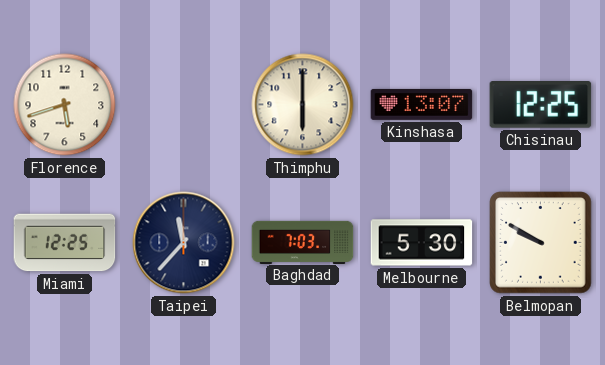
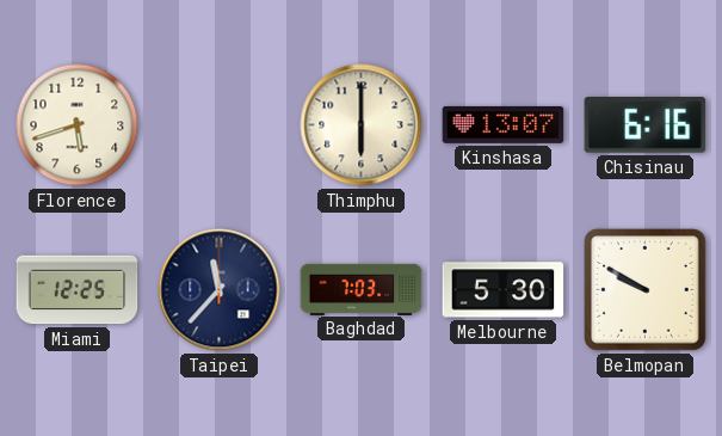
Chisinau: 12:25 -> 6:16 (646, 125)
